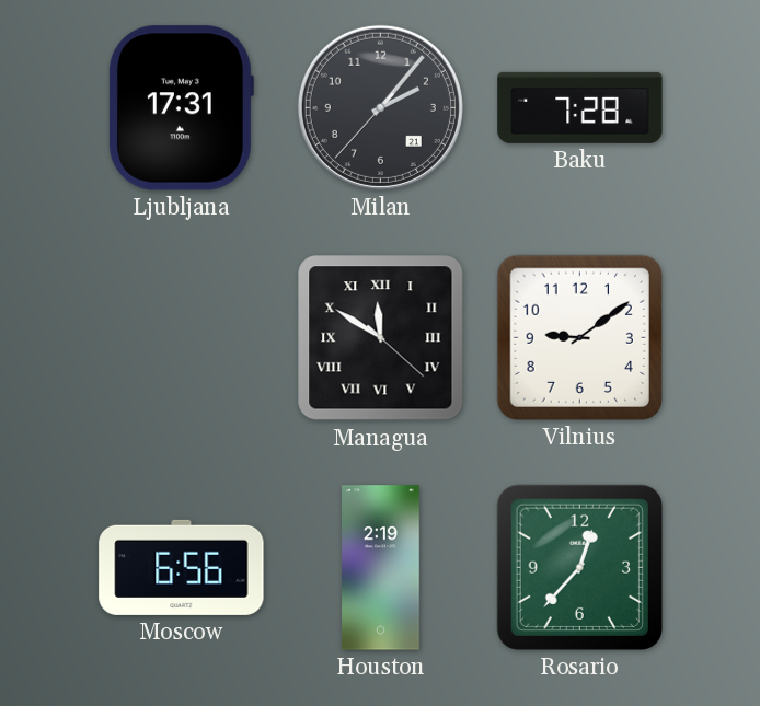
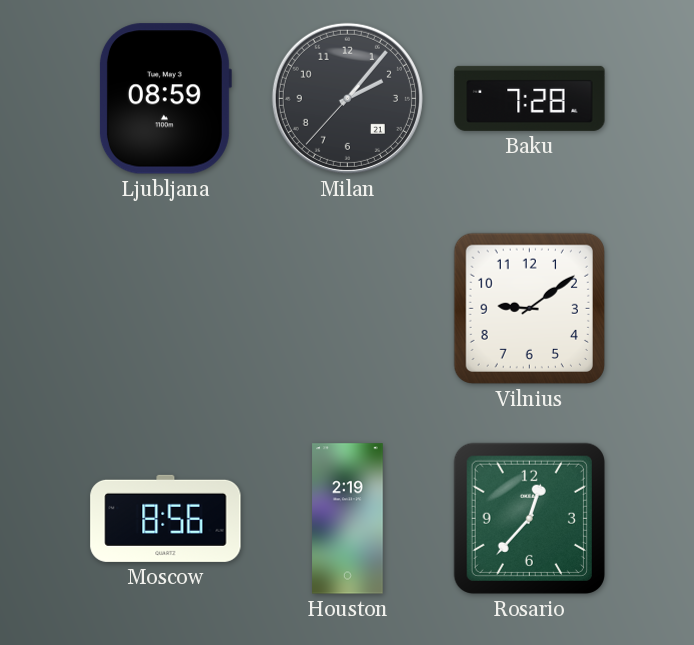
Ljubljana: 17:31 -> 08:59 (165, 99)
Managua: 11:50 -> none (381, 338)
Moscow: 6:56 -> 8:56 (166, 518)
